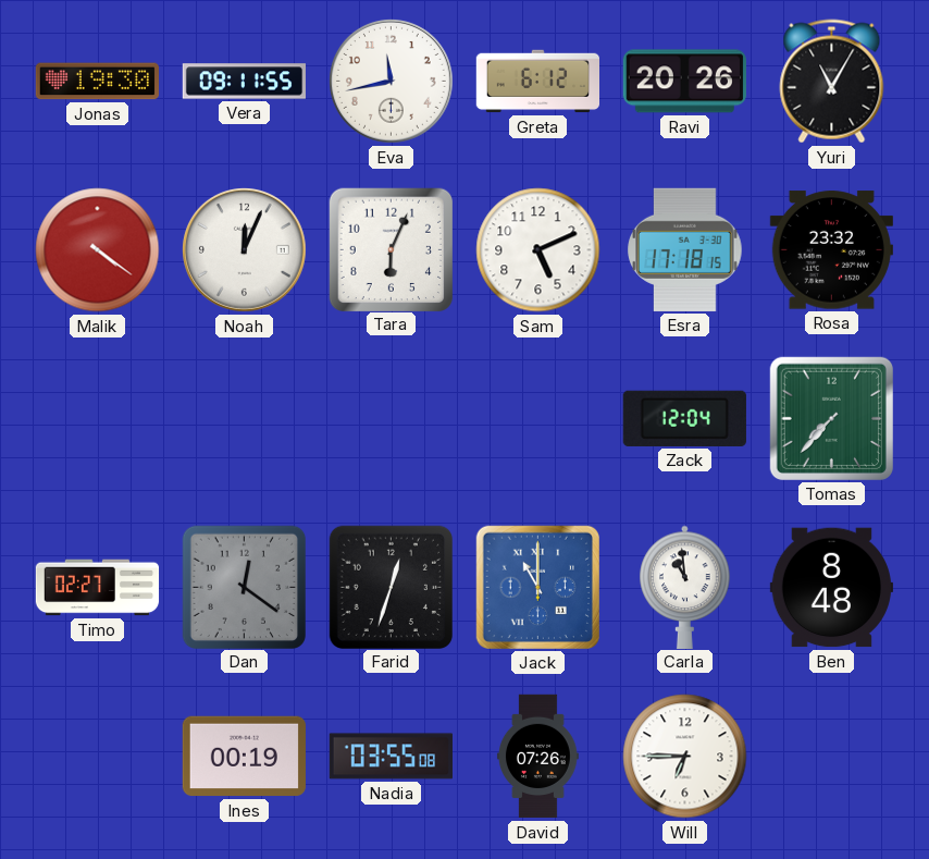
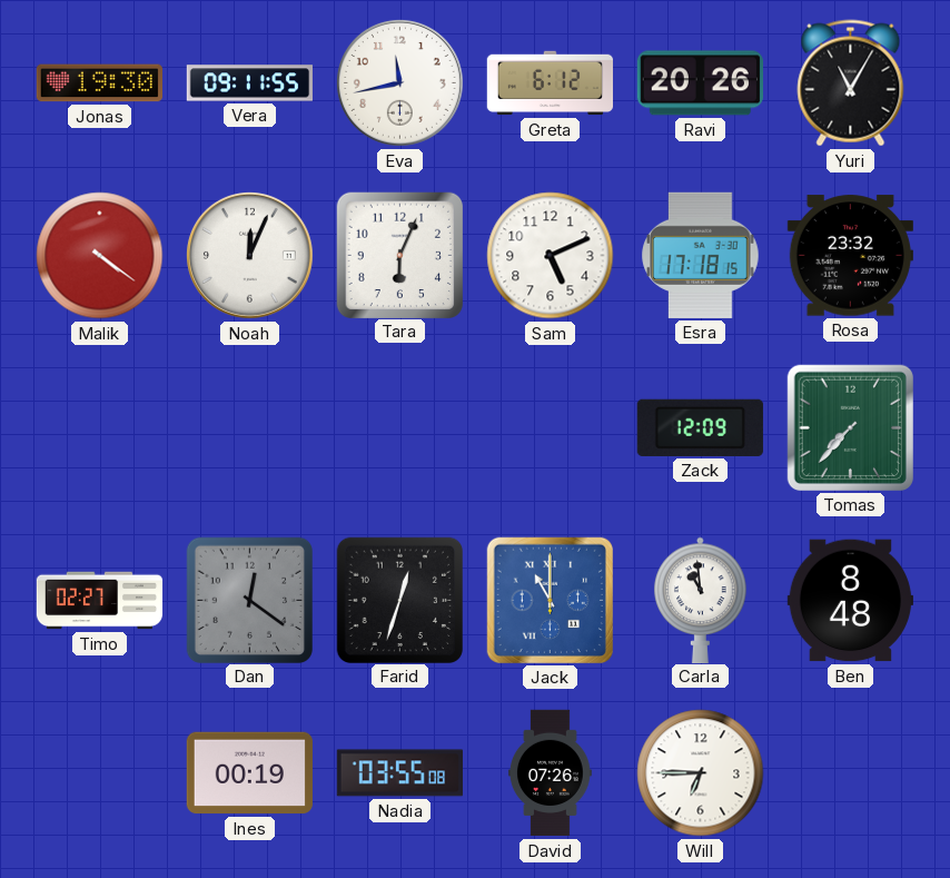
Zack: 12:04 -> 12:09 (700, 427)
